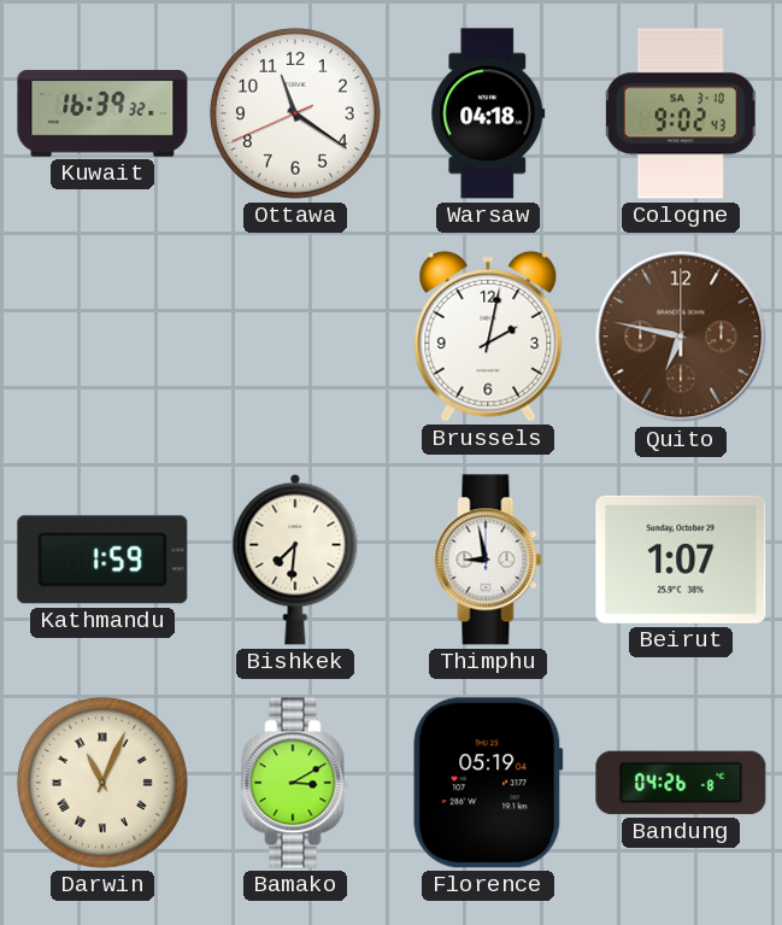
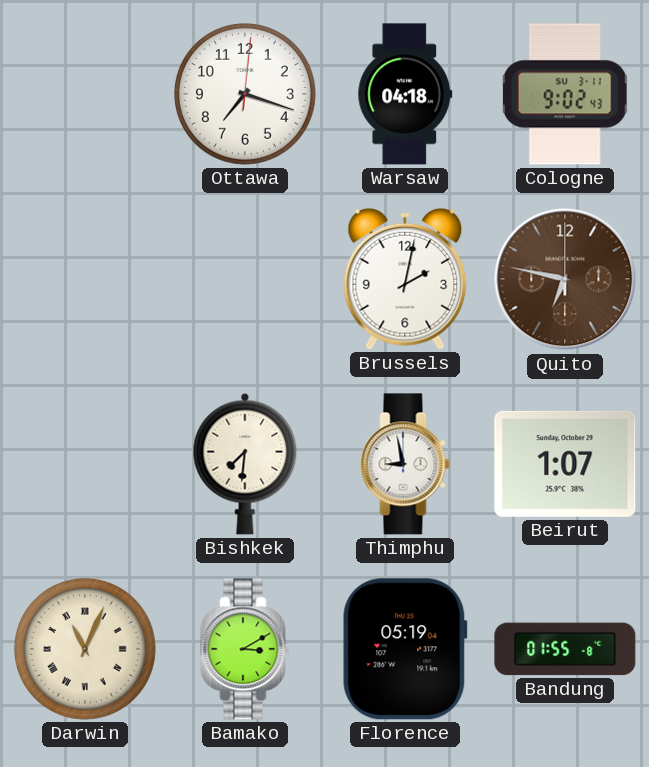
Kuwait: 16:39 -> none (102, 115)
Ottawa: 11:20 -> 7:18 (245, 94)
Cologne date: SA 3-10 -> SU 3-11 (565, 94)
Kathmandu: 1:59 -> none (102, 560)
Bandung: 04:26 -> 01:55 (565, 649)
